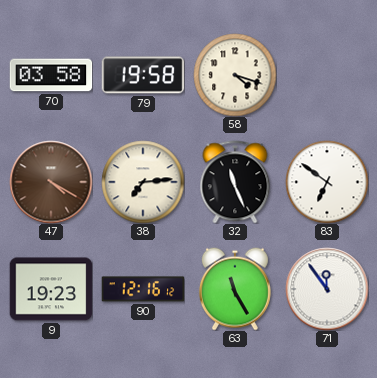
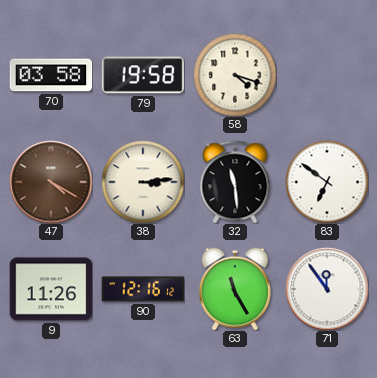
38: 7:14 -> 3:14 (143, 182)
32: 11:26 -> 11:29 (235, 182)
9: 19:23 -> 11:26 (51, 289)
